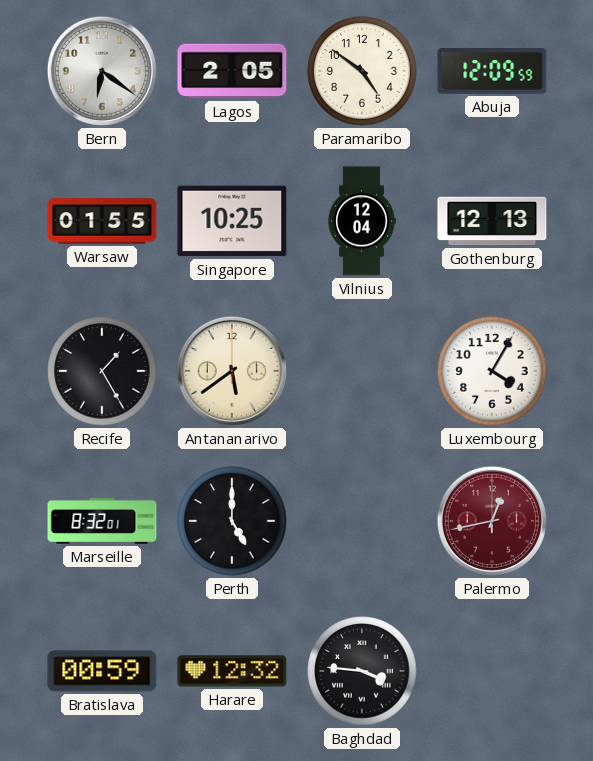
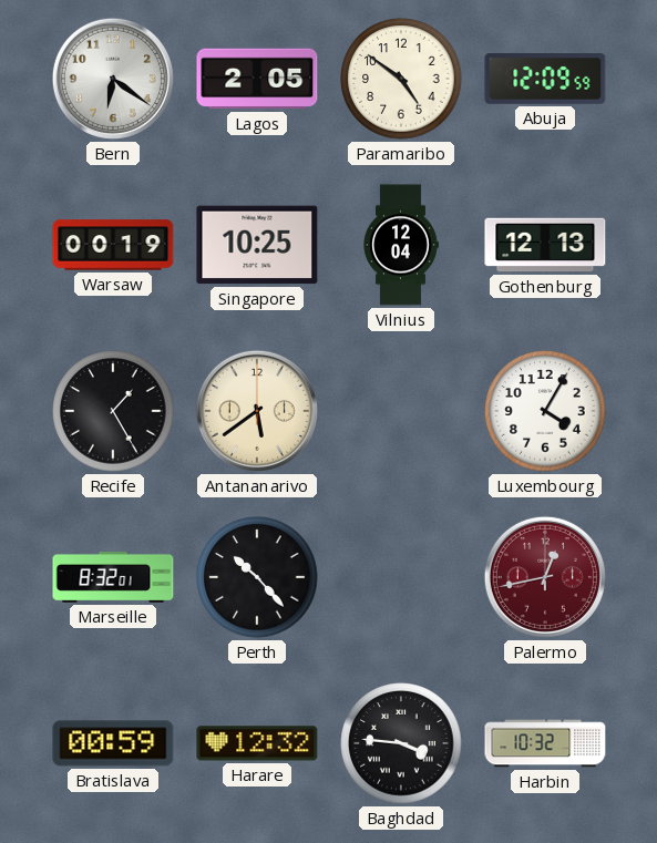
Warsaw: 01:55 -> 00:19 (113, 245)
Perth: 5:00 -> 10:23 (257, 577)
Harbin: none -> 10:32 (545, 743)
